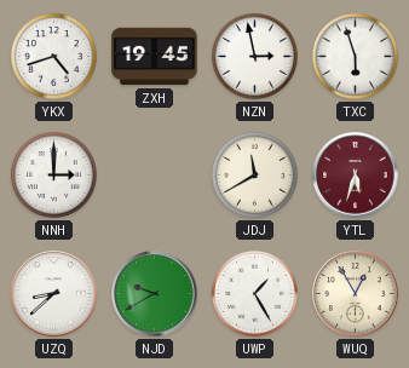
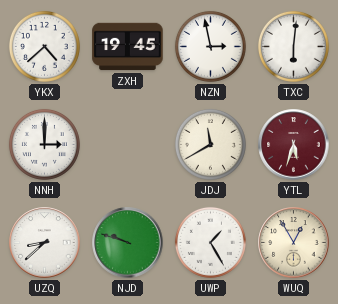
YKX: 4:42 -> 4:38 (44, 46)
TXC: 5:57 -> 6:01 (293, 46)
NJD: 9:40 -> 9:48 (128, 243)
